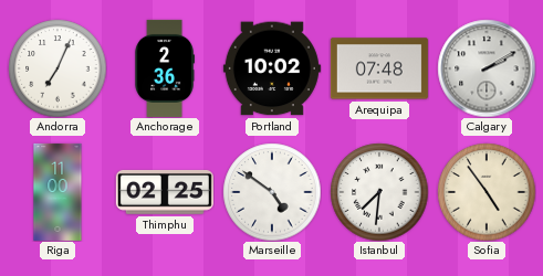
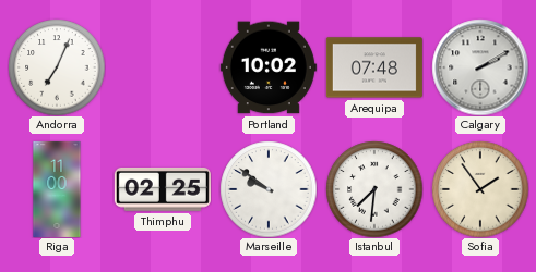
Anchorage: 2:36 -> none (165, 68)
Marseille: 4:51 -> 9:51 (269, 189)
Sofia: 4:54 -> 1:54 (480, 189)
